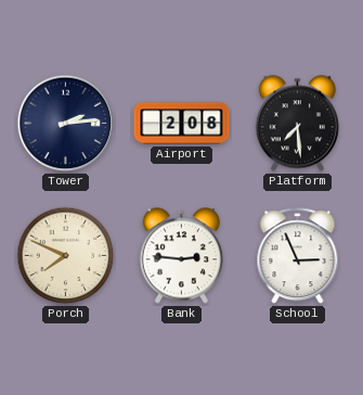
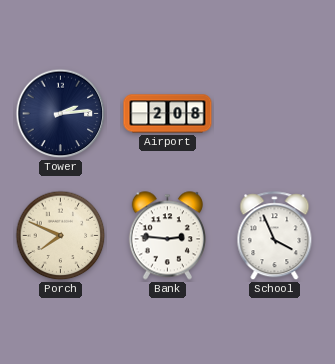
Platform: 7:29 -> none (297, 124)
School: 2:56 -> 3:56 (275, 236)
